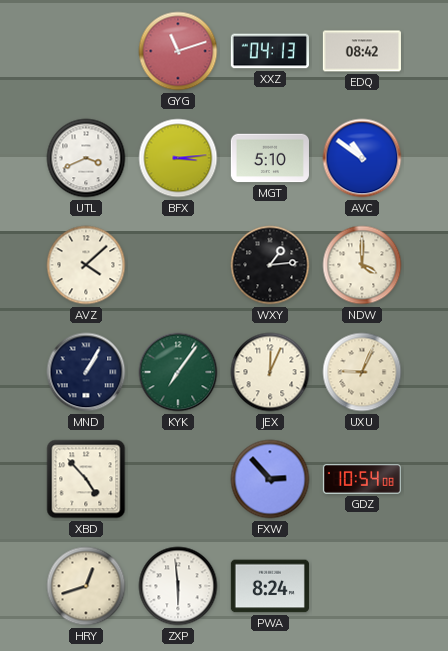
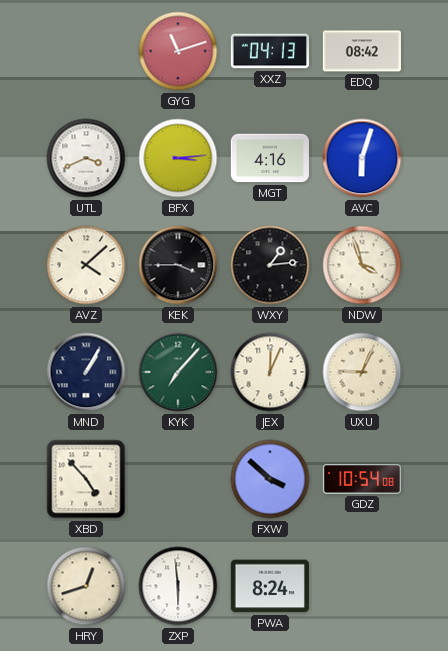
MGT: 5:10 -> 4:16 (270, 158)
AVC: 10:51 -> 6:03 (362, 158)
KEK: none -> 3:45 (178, 265)
NDW: 4:00 -> 3:57 (362, 265)
KYK: 7:06 -> 7:07 (178, 372)
FXW: 2:53 -> 3:52 (270, 479)
